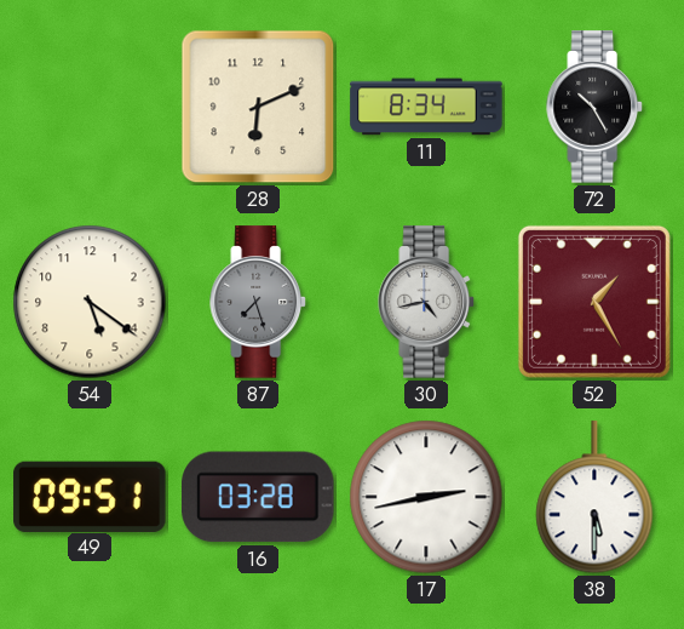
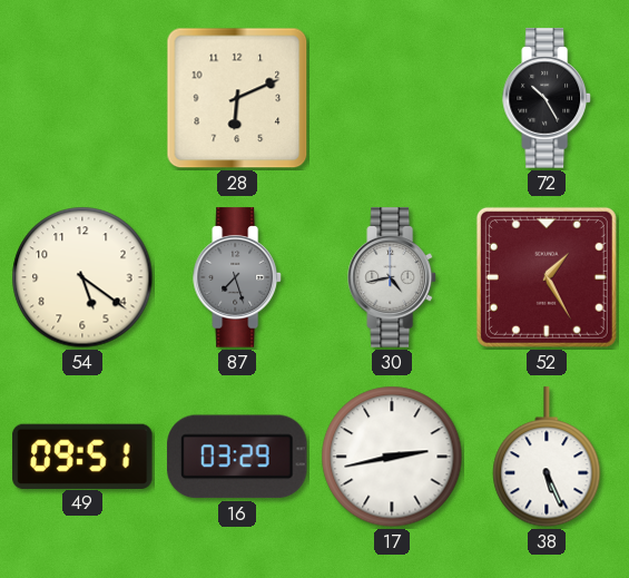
11: 8:34 -> none (426, 107)
16: 03:28 -> 03:29 (237, 457)
38: 5:30 -> 5:26 (547, 458)
